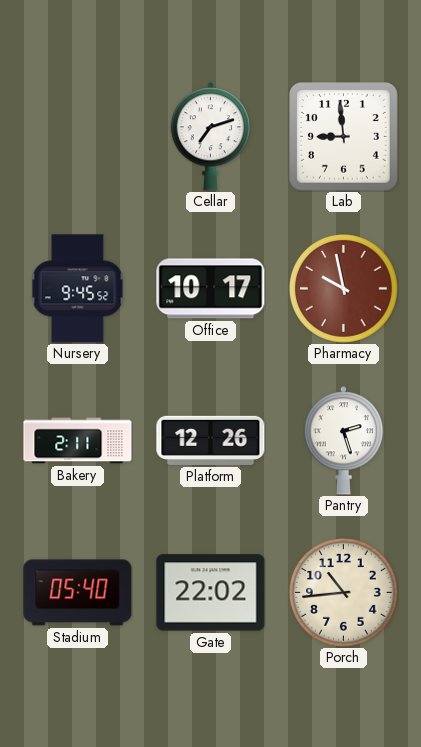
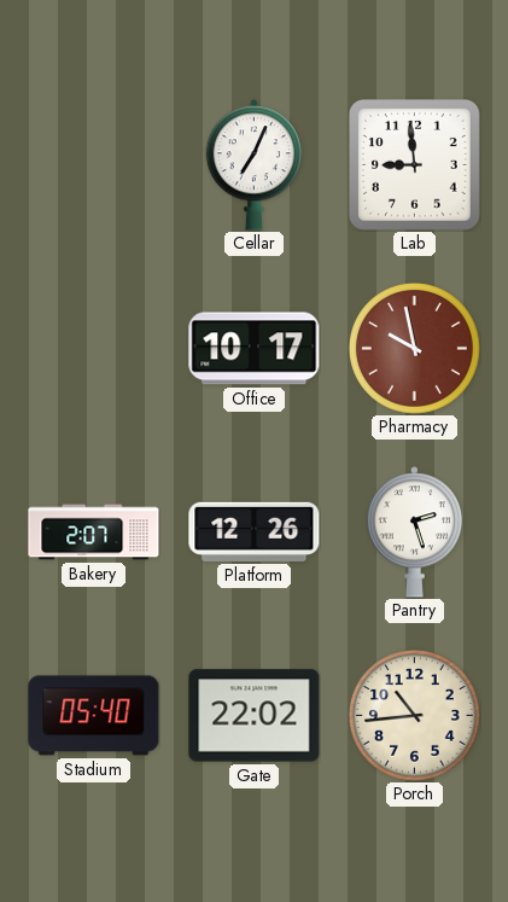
Cellar: 7:12 -> 7:04 (255, 165)
Nursery: 9:45 -> none (78, 289)
Bakery: 2:11 -> 2:07 (94, 533)
